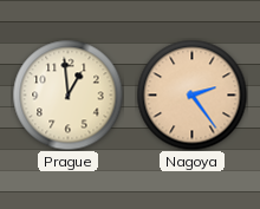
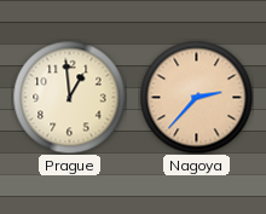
Nagoya: 2:24 -> 2:37 (196, 97)
